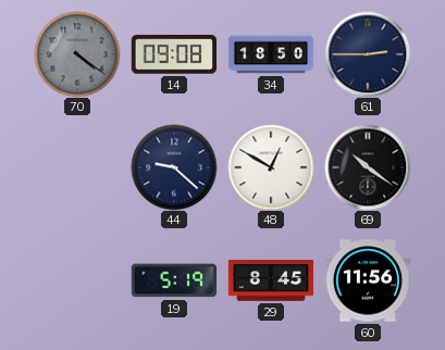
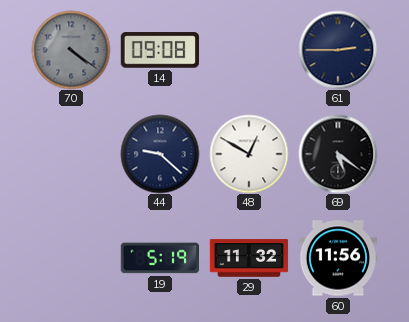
34: 18:50 -> none (271, 54)
69: 10:21 -> 5:21 (338, 154)
29: 8:45 -> 11:32 (249, 258)
